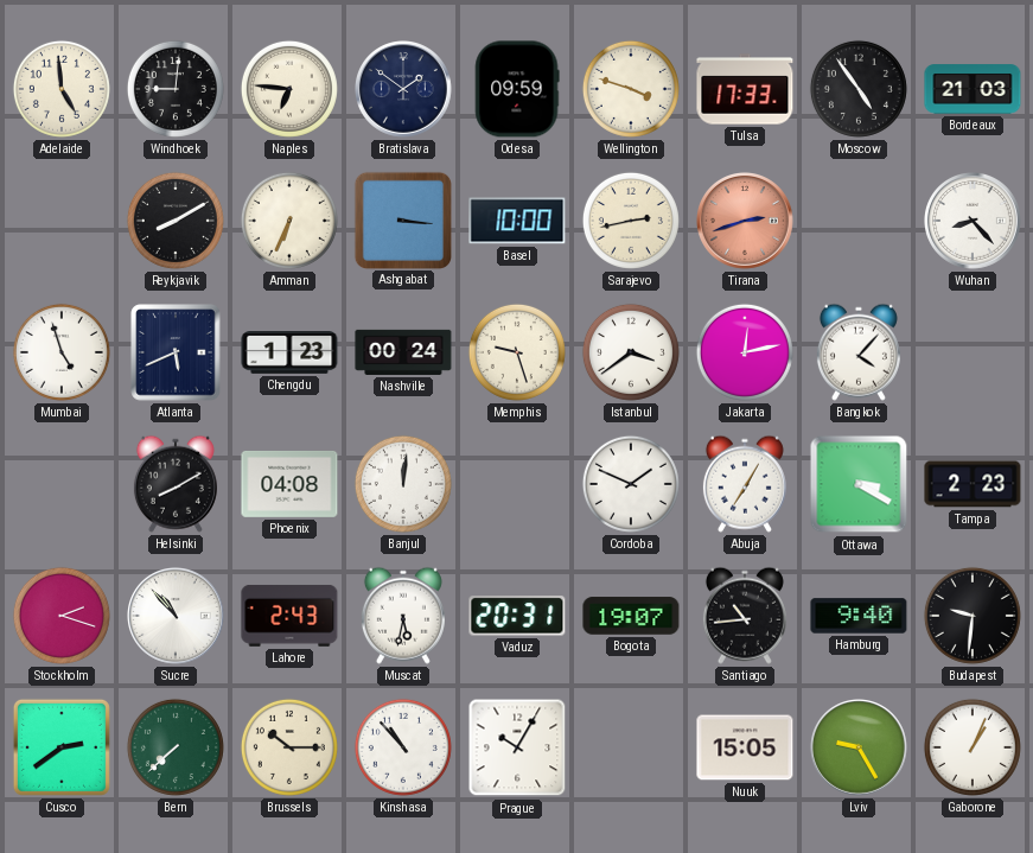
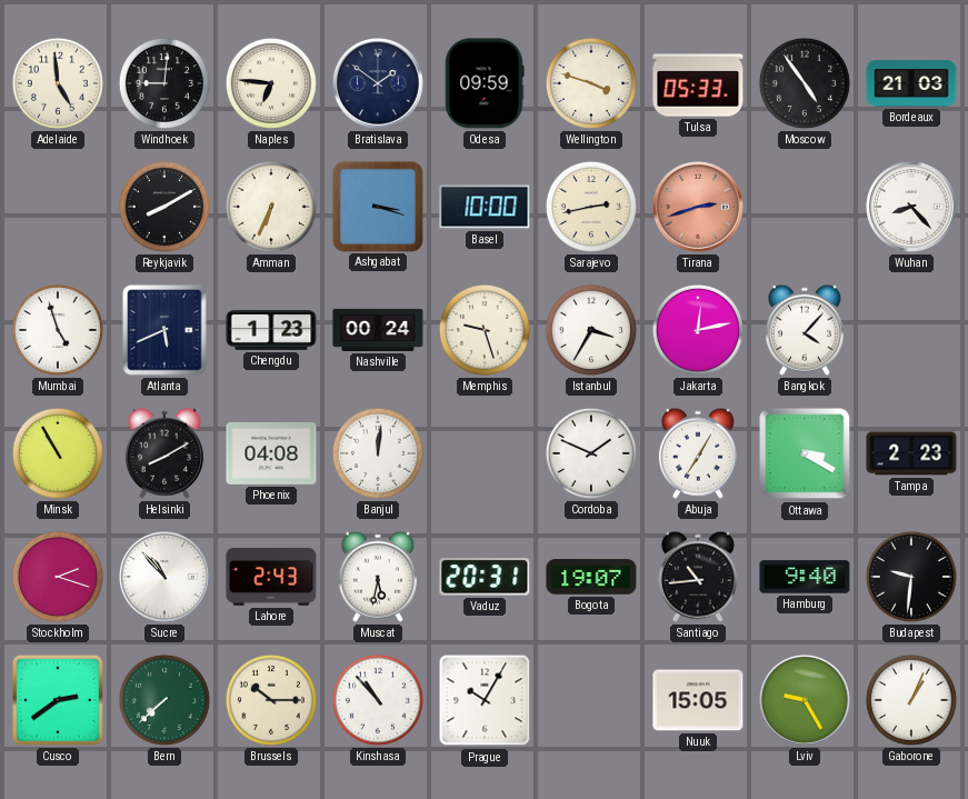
Tulsa: 17:33 -> 05:33 (698, 83)
Ashgabat: 3:16 -> 3:18 (377, 206)
Istanbul: 3:39 -> 3:35 (591, 330)
Minsk: none -> 10:55 (58, 453)
